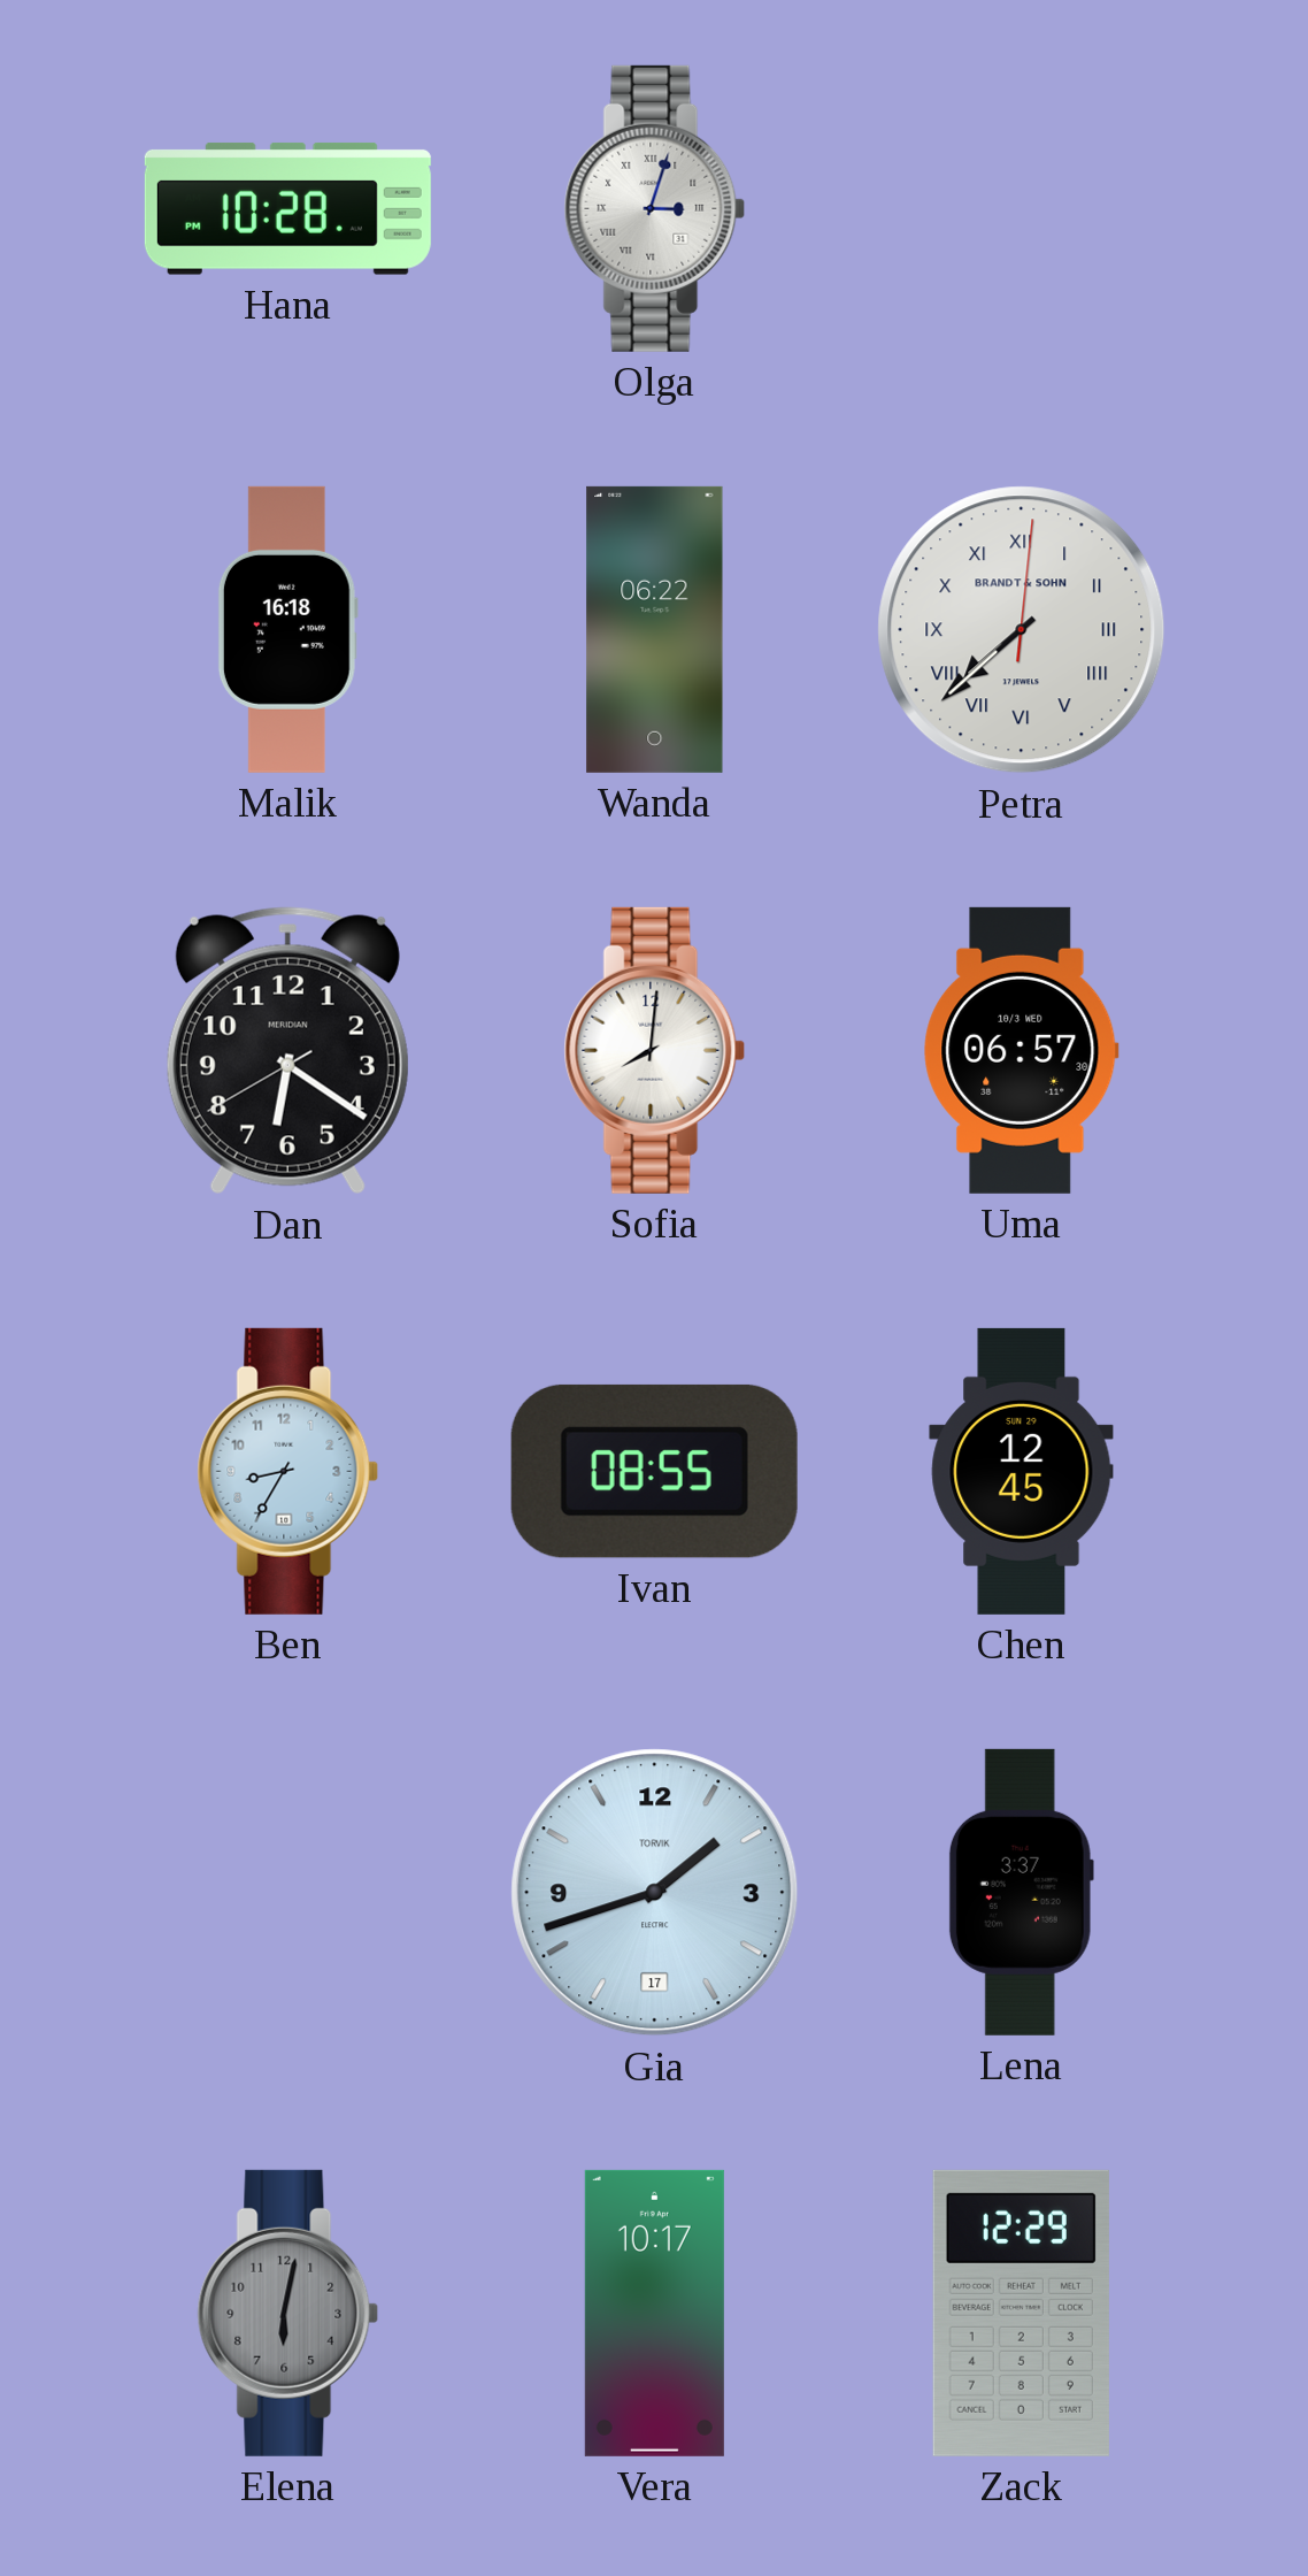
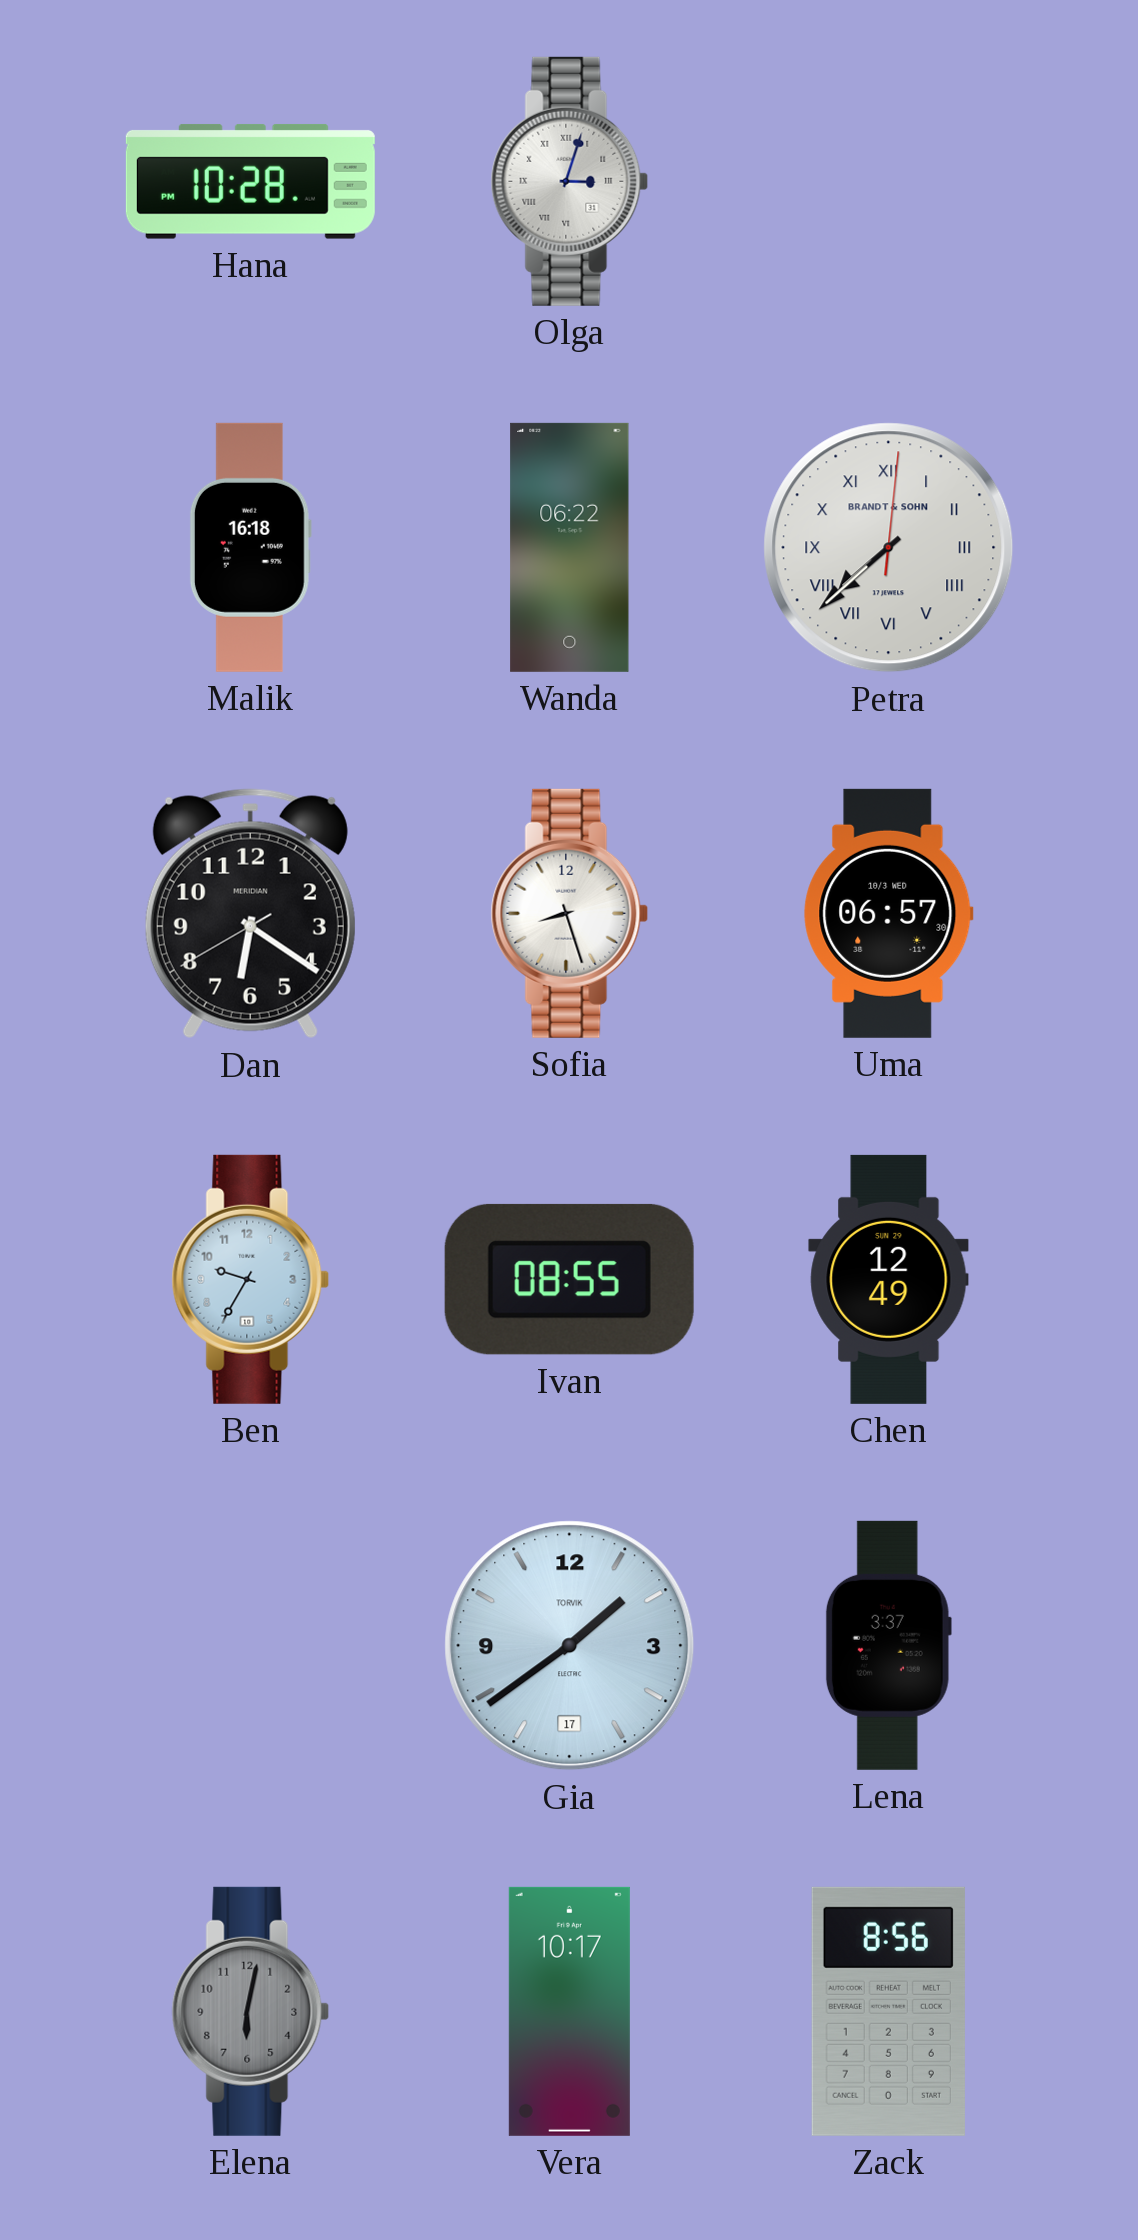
Sofia: 8:01 -> 8:27 (570, 913)
Ben: 8:35 -> 9:35 (251, 1279)
Chen: 12:45 -> 12:49 (889, 1279)
Gia: 1:42 -> 1:39 (570, 1646)
Zack: 12:29 -> 8:56 (888, 2011)
